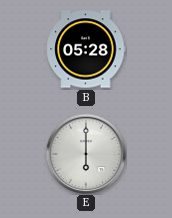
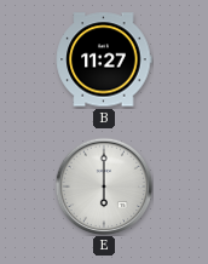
B: 05:28 -> 11:27 (104, 59)
